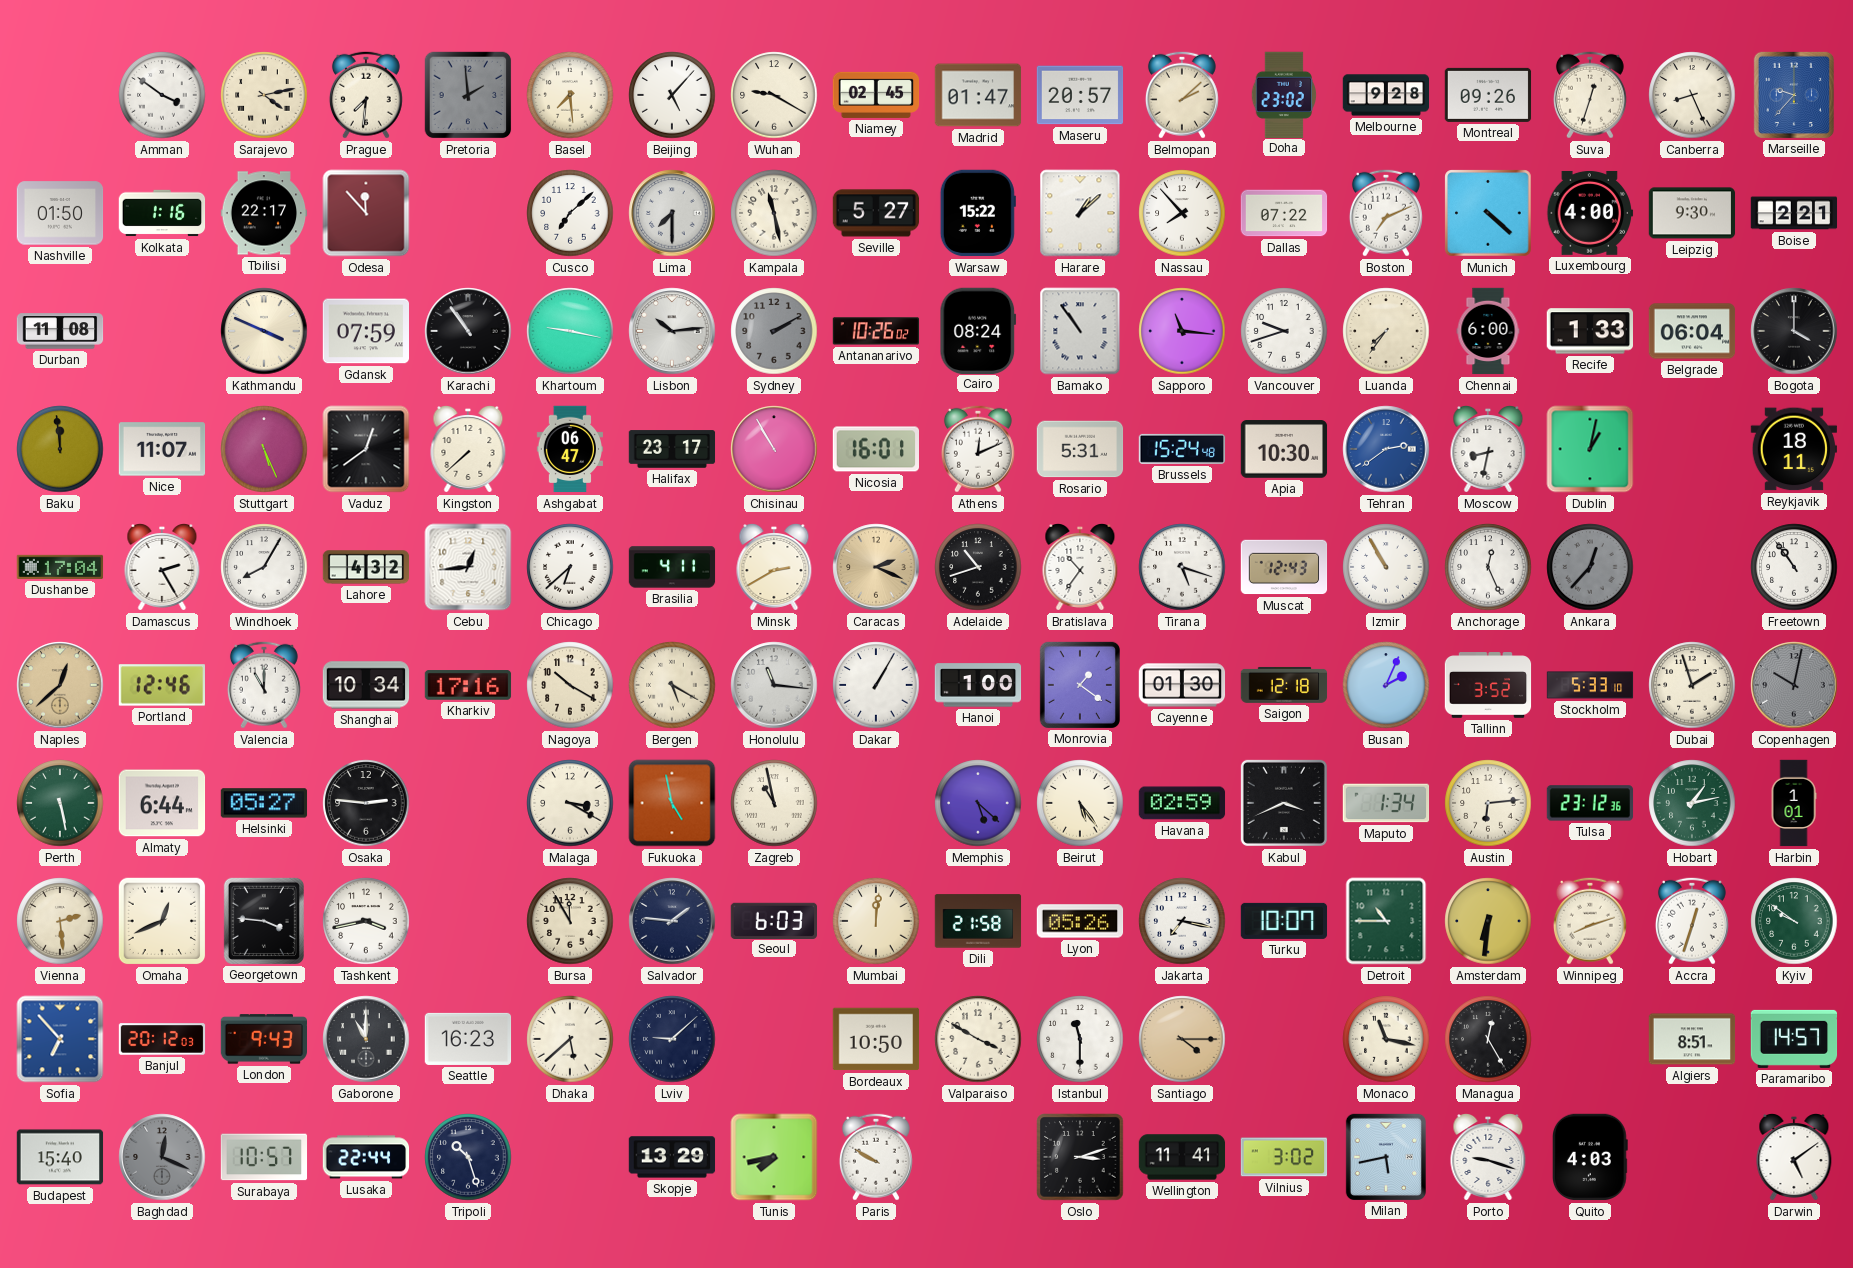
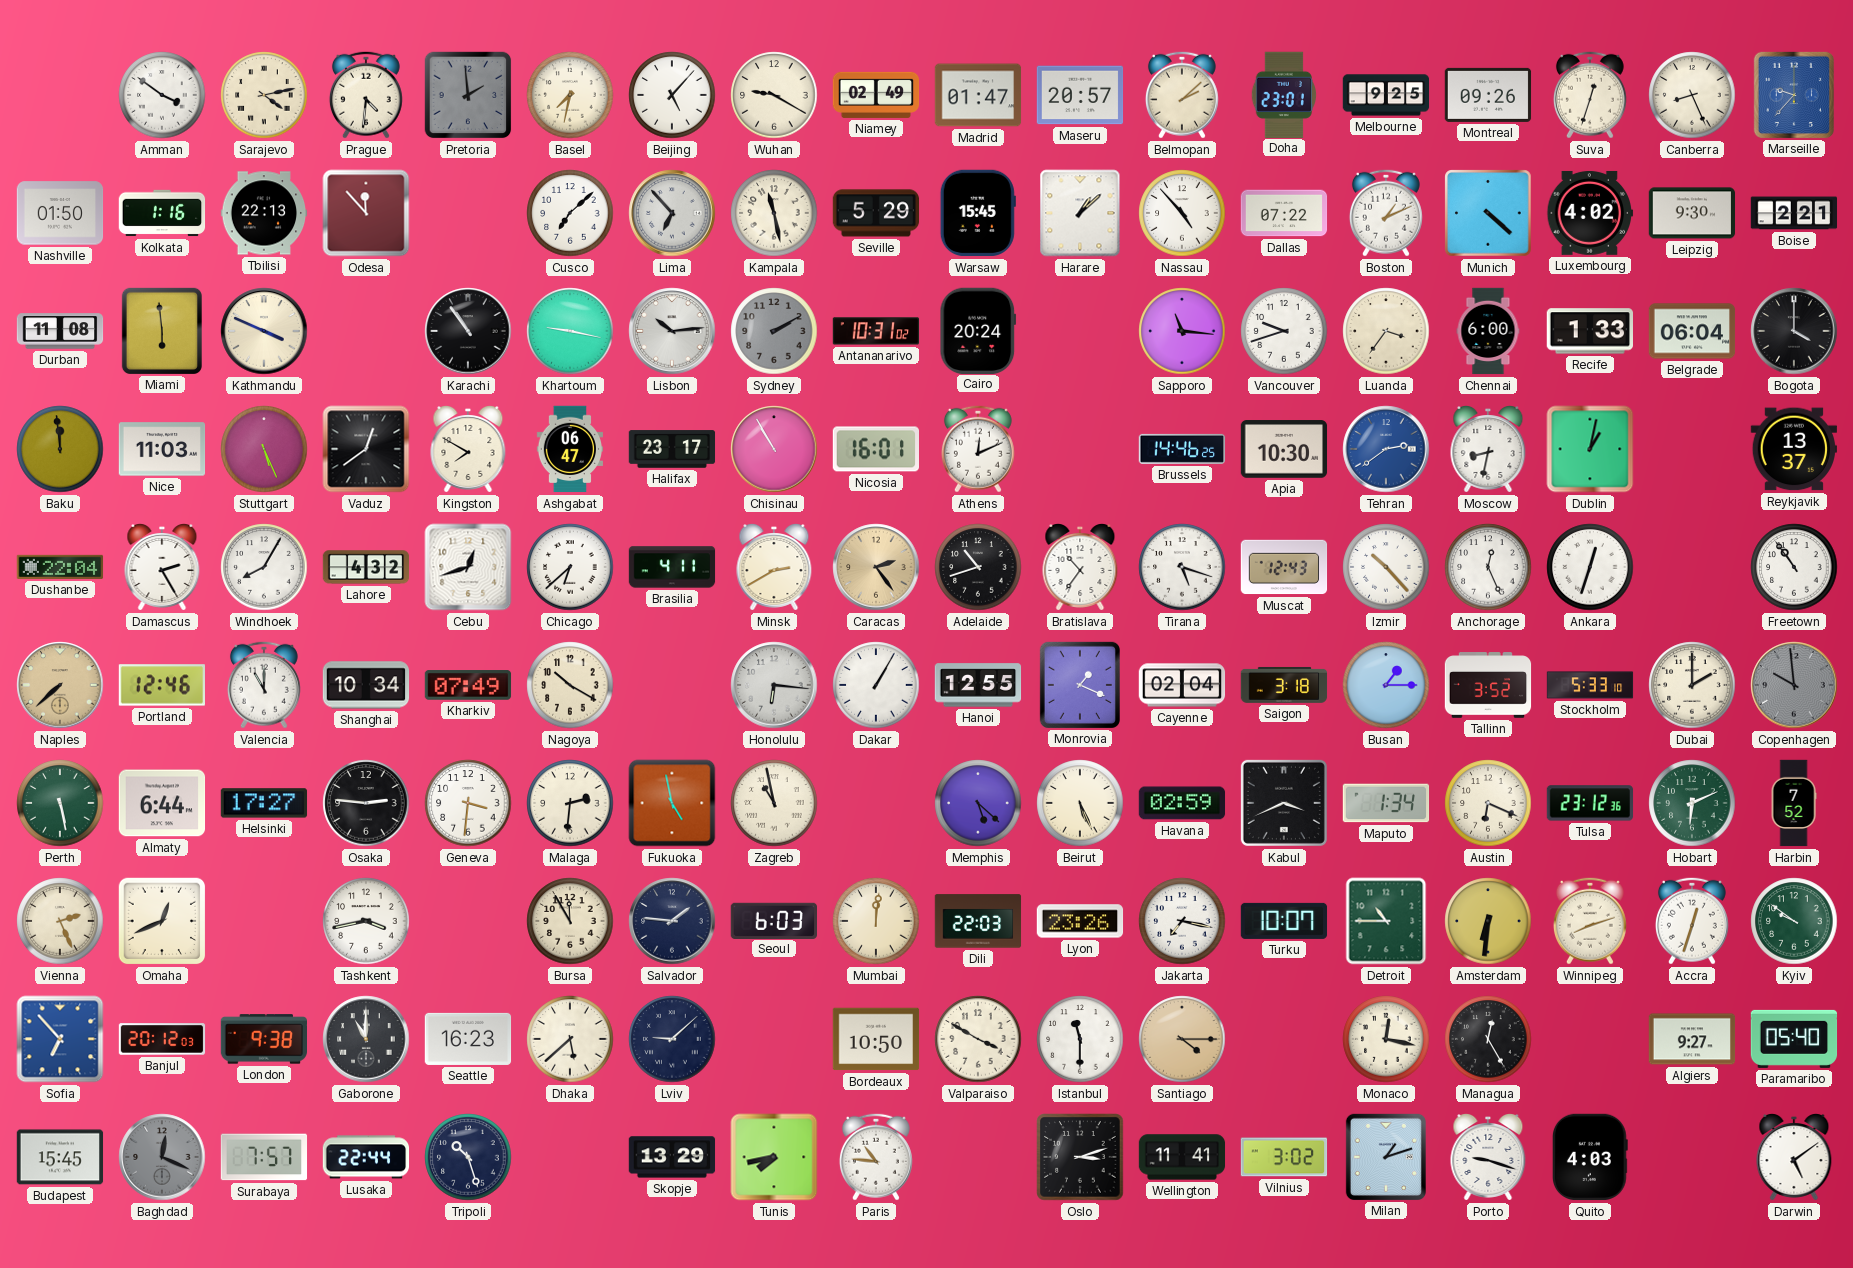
Prague: 7:31 -> 4:31 (366, 95)
Basel: 7:29 -> 7:32 (570, 95)
Niamey: 02:45 -> 02:49 (876, 95)
Doha: 23:02 -> 23:01 (1284, 94)
Melbourne: 9:28 -> 9:25 (1386, 95)
Tbilisi: 22:17 -> 22:13 (264, 213)
Lima: 7:30 -> 6:53 (672, 213)
Seville: 5:27 -> 5:29 (876, 213)
Warsaw: 15:22 -> 15:45 (978, 213)
Nassau: 7:53 -> 4:53 (1182, 213)
Boston: 7:11 -> 1:11 (1386, 213)
Luxembourg: 4:00 -> 4:02 (1590, 213)
Miami: none -> 5:59 (162, 330)
Gdansk: 07:59 -> none (366, 331)
Antananarivo: 10:26 -> 10:31 (876, 331)
Cairo: 08:24 -> 20:24 (978, 330)
Bamako: 10:54 -> none (1080, 331)
Luanda: 7:36 -> 3:36 (1386, 331)
Nice: 11:07 -> 11:03 (162, 449)
Kingston: 7:38 -> 7:50 (468, 450)
Rosario: 5:31 -> none (1080, 449)
Brussels: 15:24 -> 14:46 (1182, 449)
Reykjavik: 18:11 -> 13:37 (1793, 449)
Dushanbe: 17:04 -> 22:04 (60, 567)
Cebu: 12:44 -> 12:42 (468, 567)
Caracas: 2:19 -> 2:24 (876, 567)
Izmir: 10:55 -> 10:23 (1386, 567)
Ankara: 12:37 -> 12:33 (1590, 567)
Ankara dial: grey -> white (1590, 567)
Naples: 12:38 -> 7:38 (60, 685)
Kharkiv: 17:16 -> 07:49 (468, 685)
Bergen: 5:20 -> none (672, 685)
Honolulu: 11:16 -> 6:16 (774, 685)
Hanoi: 1:00 -> 12:55 (978, 685)
Monrovia: 1:21 -> 1:19 (1080, 684)
Cayenne: 01:30 -> 02:04 (1182, 685)
Saigon: 12:18 -> 3:18 (1284, 685)
Busan: 2:04 -> 1:15 (1386, 685)
Dubai: 1:57 -> 2:00 (1692, 685)
Copenhagen: 10:02 -> 9:59 (1794, 685)
Helsinki: 05:27 -> 17:27 (264, 803)
Geneva: none -> 3:31 (468, 803)
Malaga: 3:20 -> 2:31 (570, 803)
Beirut: 5:24 -> 5:26 (1080, 803)
Austin: 6:14 -> 6:19 (1488, 803)
Hobart: 1:13 -> 6:11 (1692, 803)
Harbin: 1:01 -> 7:52 (1794, 803)
Vienna: 2:29 -> 2:26 (60, 921)
Georgetown: 3:46 -> none (264, 920)
Dili: 21:58 -> 22:03 (978, 921)
Lyon: 05:26 -> 23:26 (1080, 921)
London: 9:43 -> 9:38 (264, 1039)
Monaco: 11:17 -> 12:17 (1386, 1039)
Algiers: 8:51 -> 9:27 (1692, 1039)
Paramaribo: 14:57 -> 05:40 (1794, 1039)
Budapest: 15:40 -> 15:45 (60, 1157)
Surabaya: 10:57 -> 7:57 (264, 1157)
Paris: 9:50 -> 10:46 (876, 1157)
Milan: 5:43 -> 1:12 (1386, 1156)
